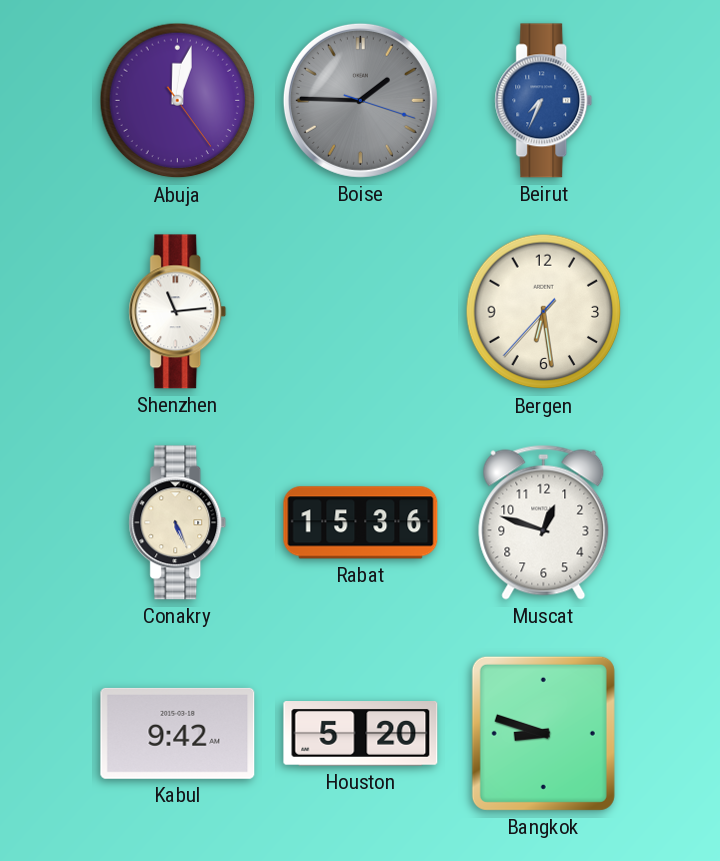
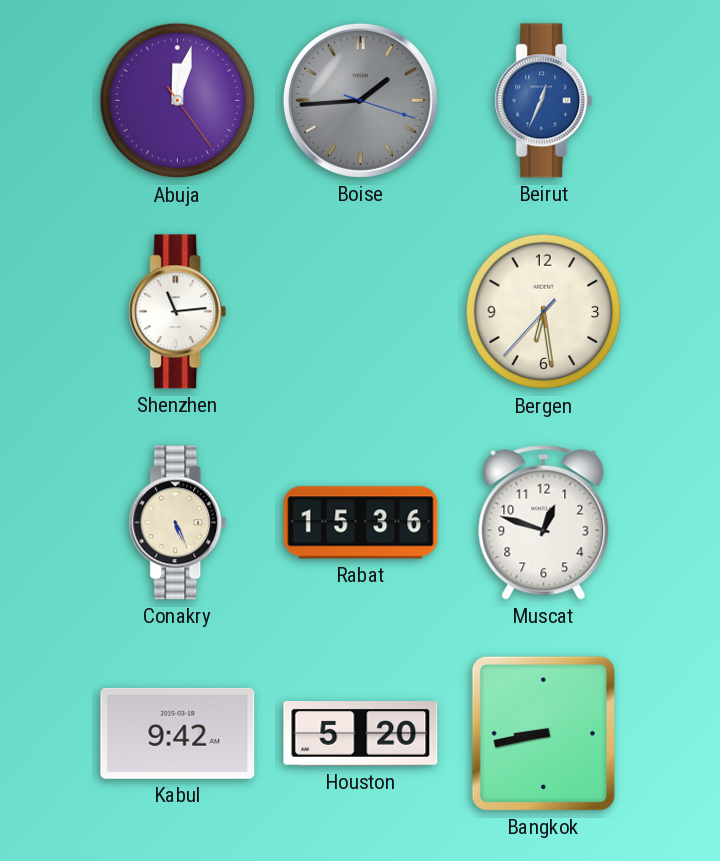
Boise: 1:45 -> 1:44 (360, 100)
Beirut: 7:34 -> 12:34 (544, 101)
Bangkok: 8:48 -> 8:43 (543, 733)
